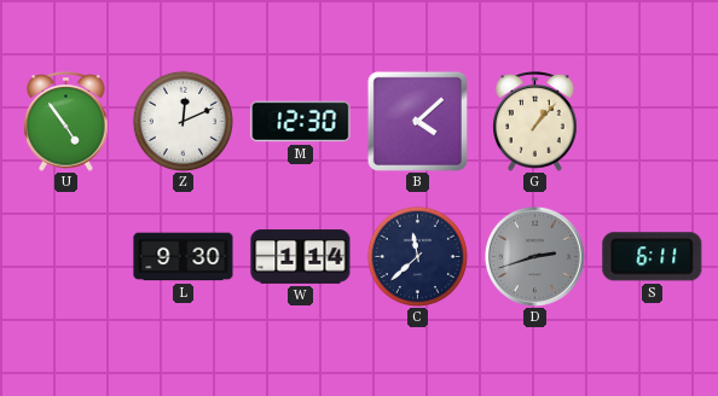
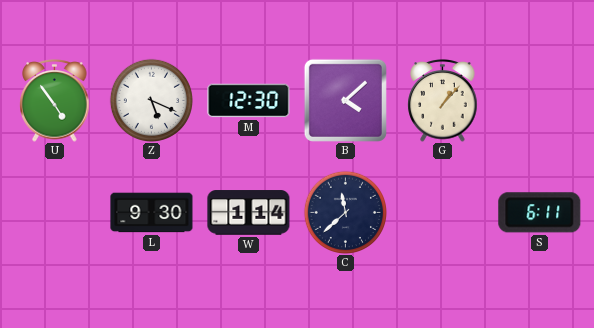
Z: 12:11 -> 5:19 (151, 100)
D: 2:42 -> none (534, 256)
